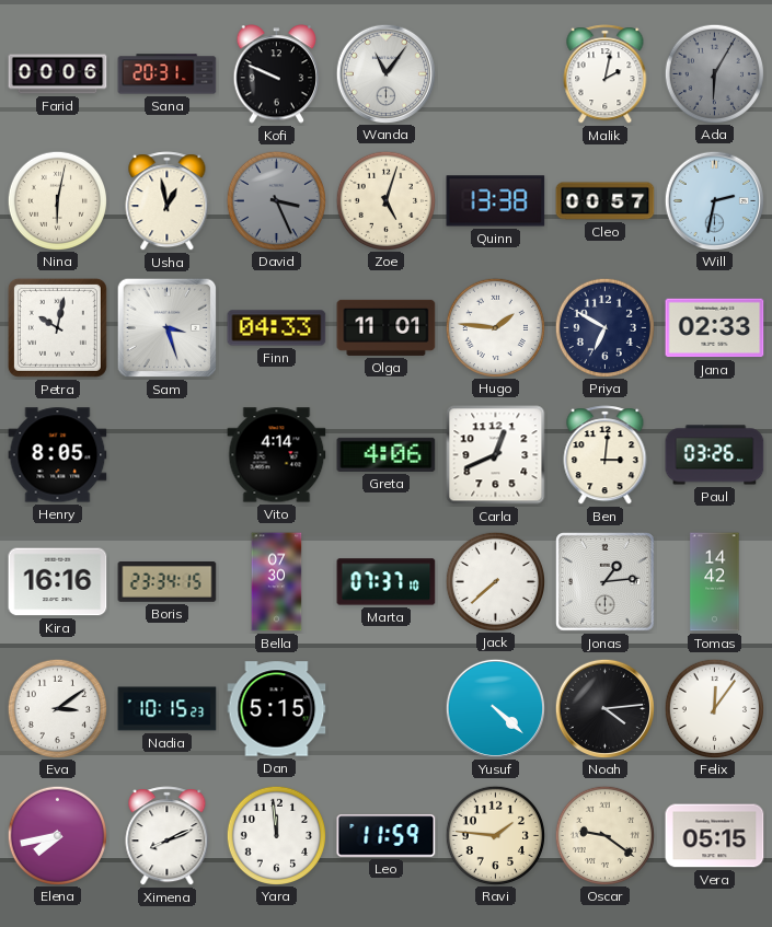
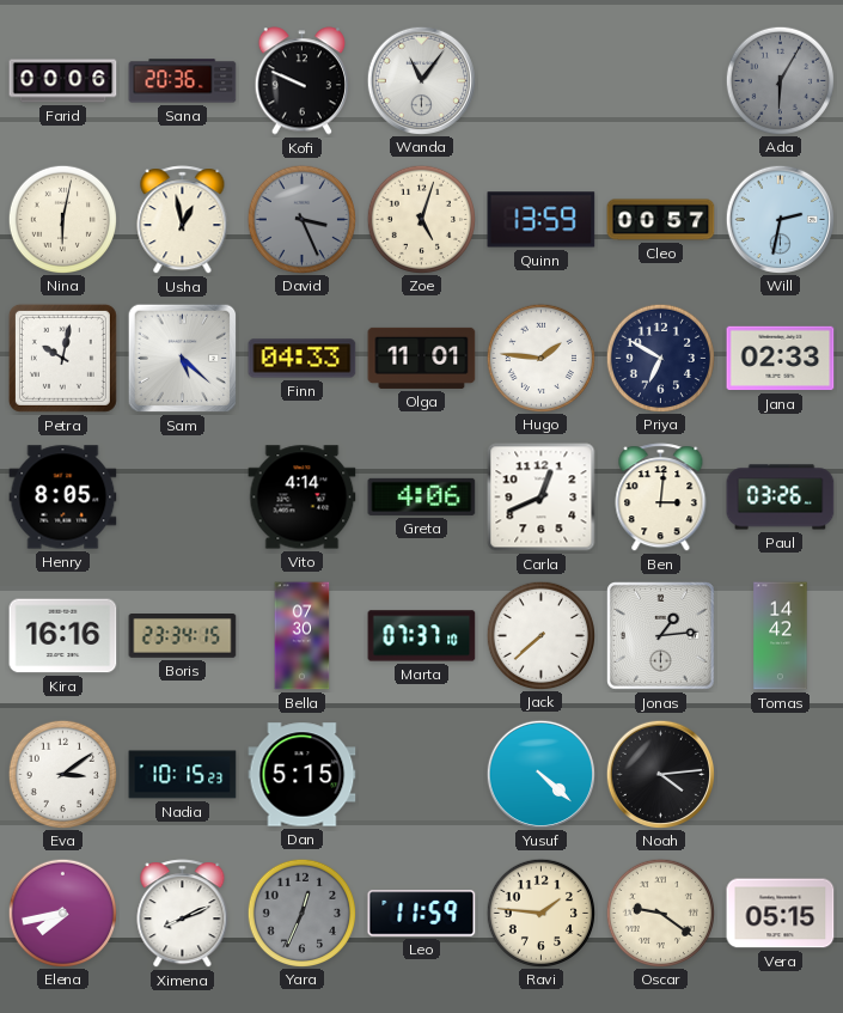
Sana: 20:31 -> 20:36 (183, 81)
Malik: 2:02 -> none (606, 74)
Quinn: 13:38 -> 13:59 (542, 220)
Sam: 3:27 -> 5:22 (183, 359)
Felix: 12:06 -> none (714, 708)
Yara: 11:59 -> 12:34 (301, 913)
Yara dial: white -> grey (301, 913)
